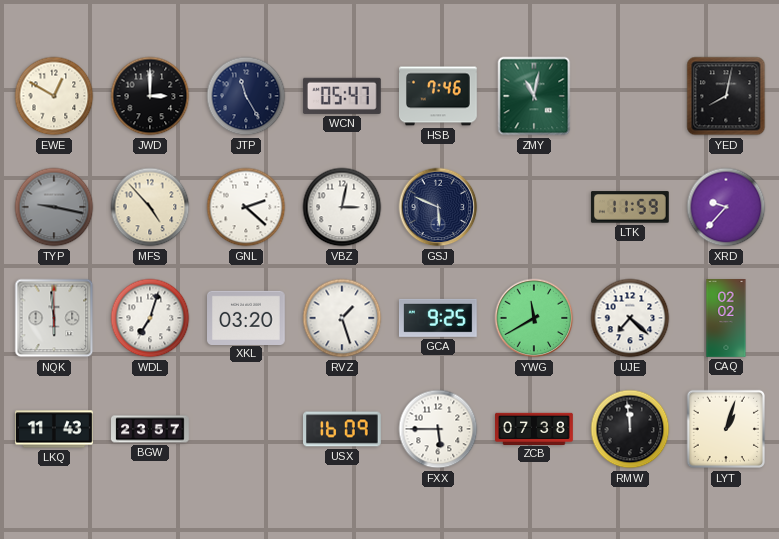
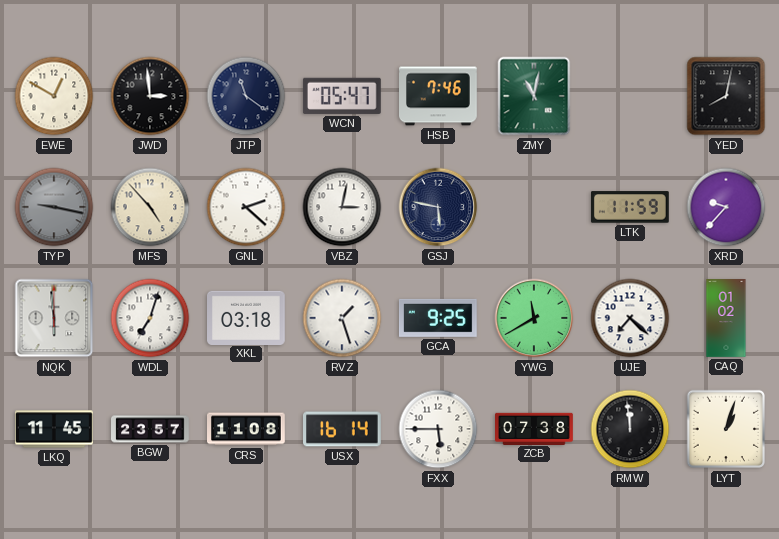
JWD: 3:00 -> 2:59 (150, 96)
JTP: 11:25 -> 11:21 (246, 96)
GSJ: 5:49 -> 5:47 (438, 207)
XKL: 03:20 -> 03:18 (247, 317)
CAQ: 02:02 -> 01:02 (726, 318)
LKQ: 11:43 -> 11:45 (55, 429)
CRS: none -> 11:08 (247, 429)
USX: 16:09 -> 16:14 (343, 429)
